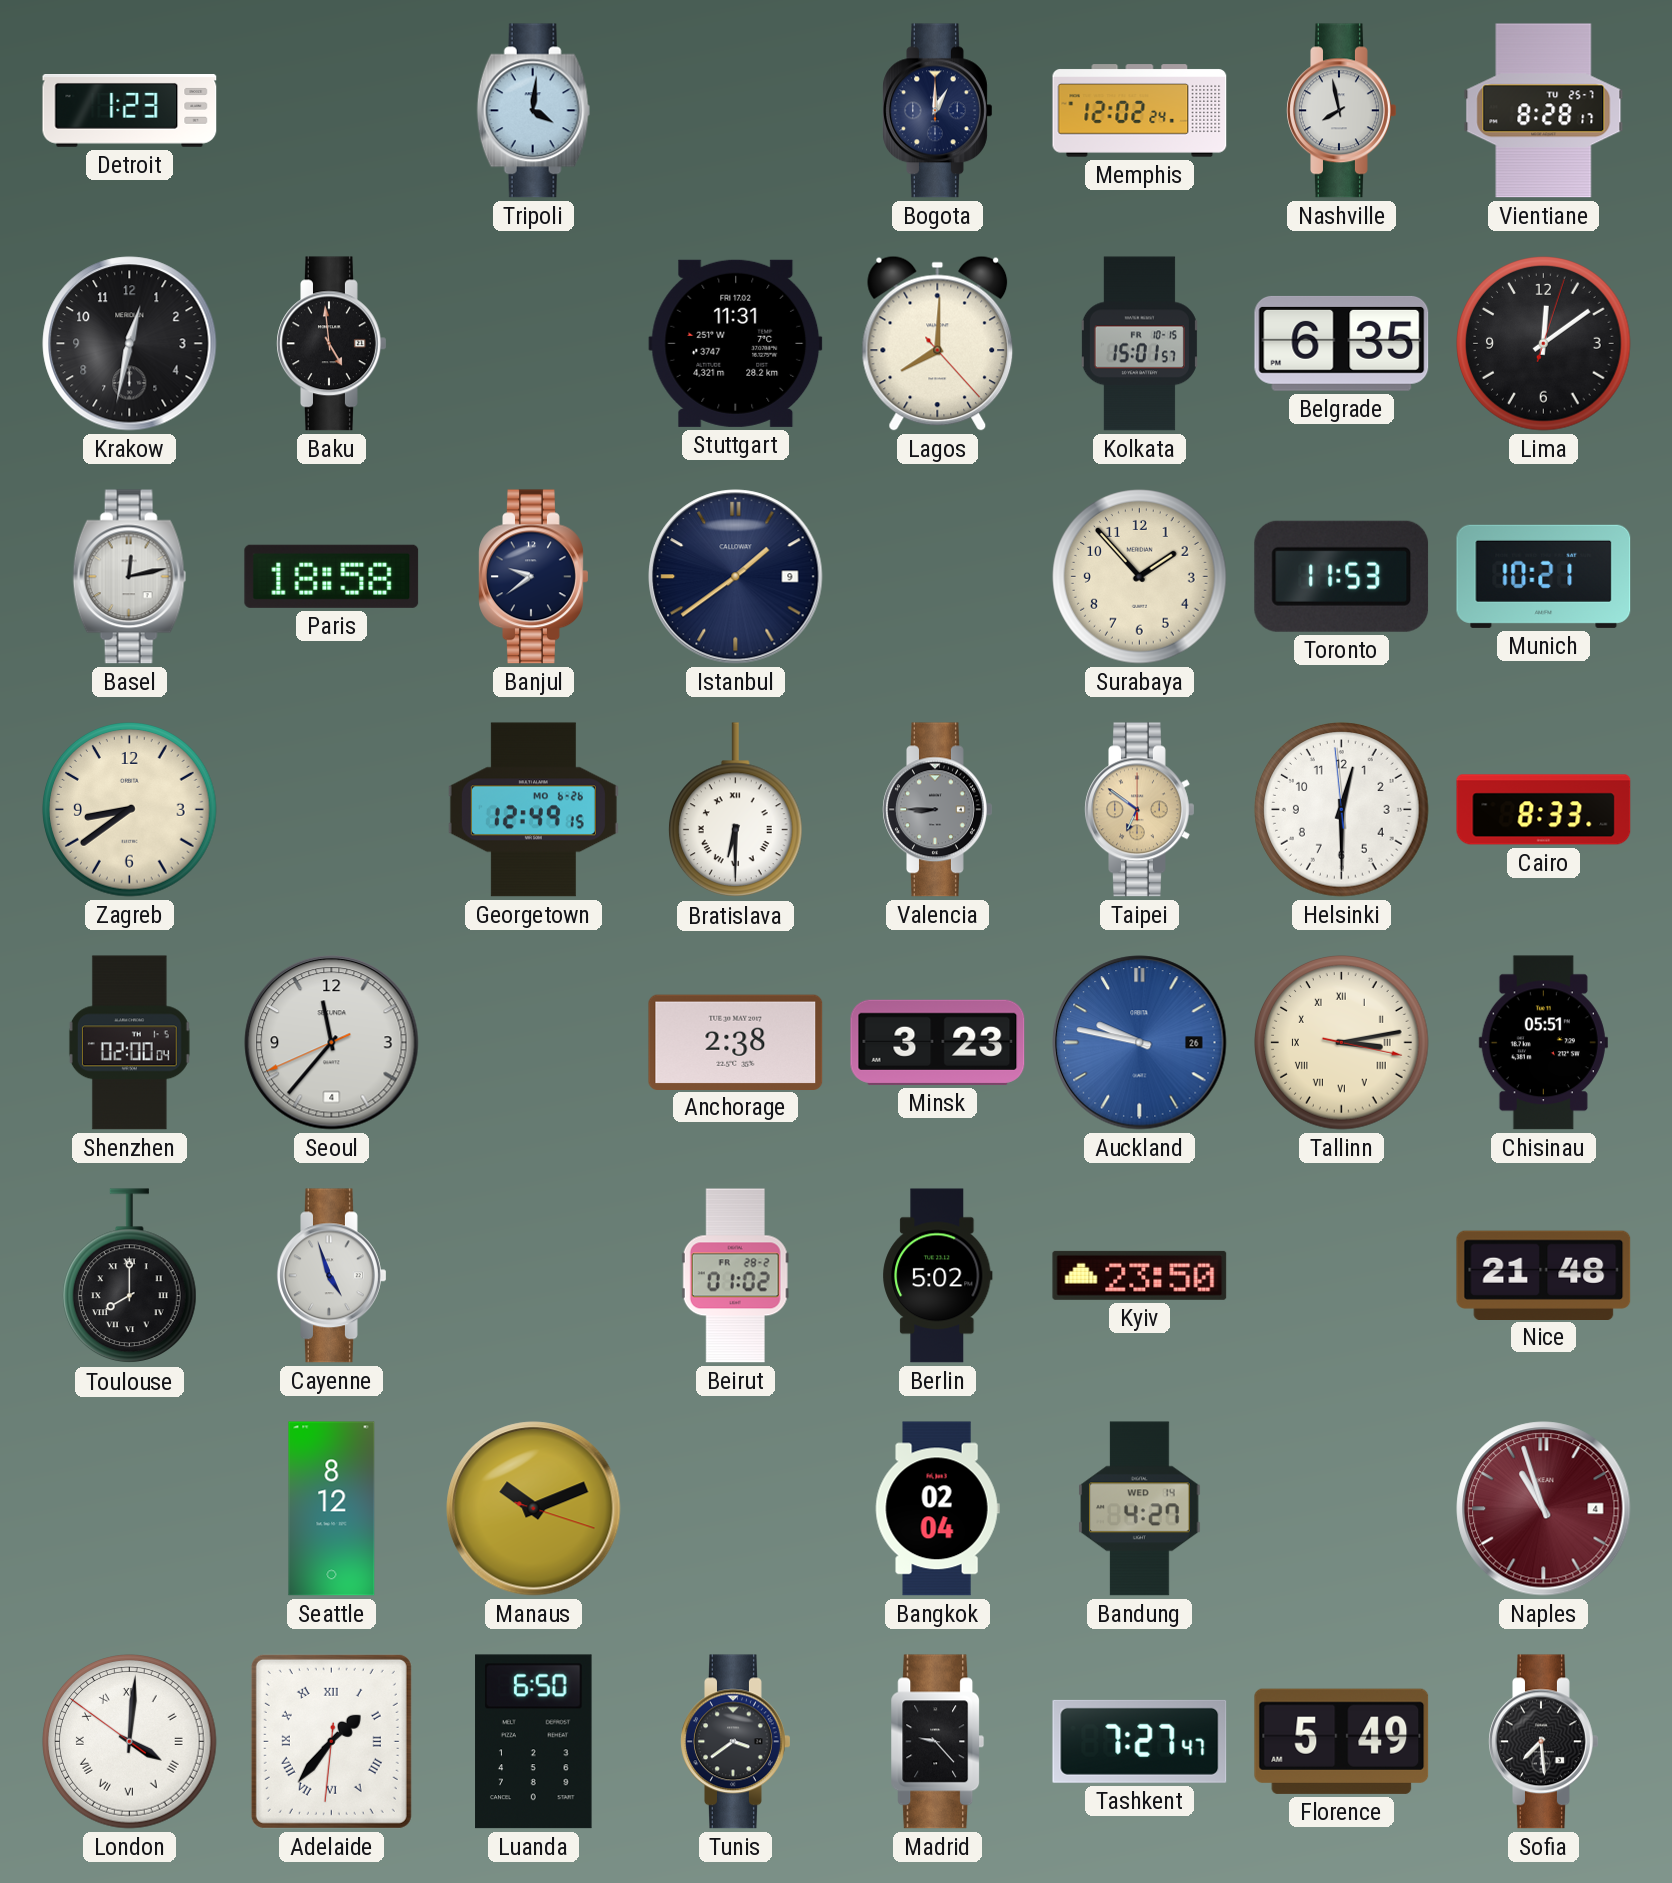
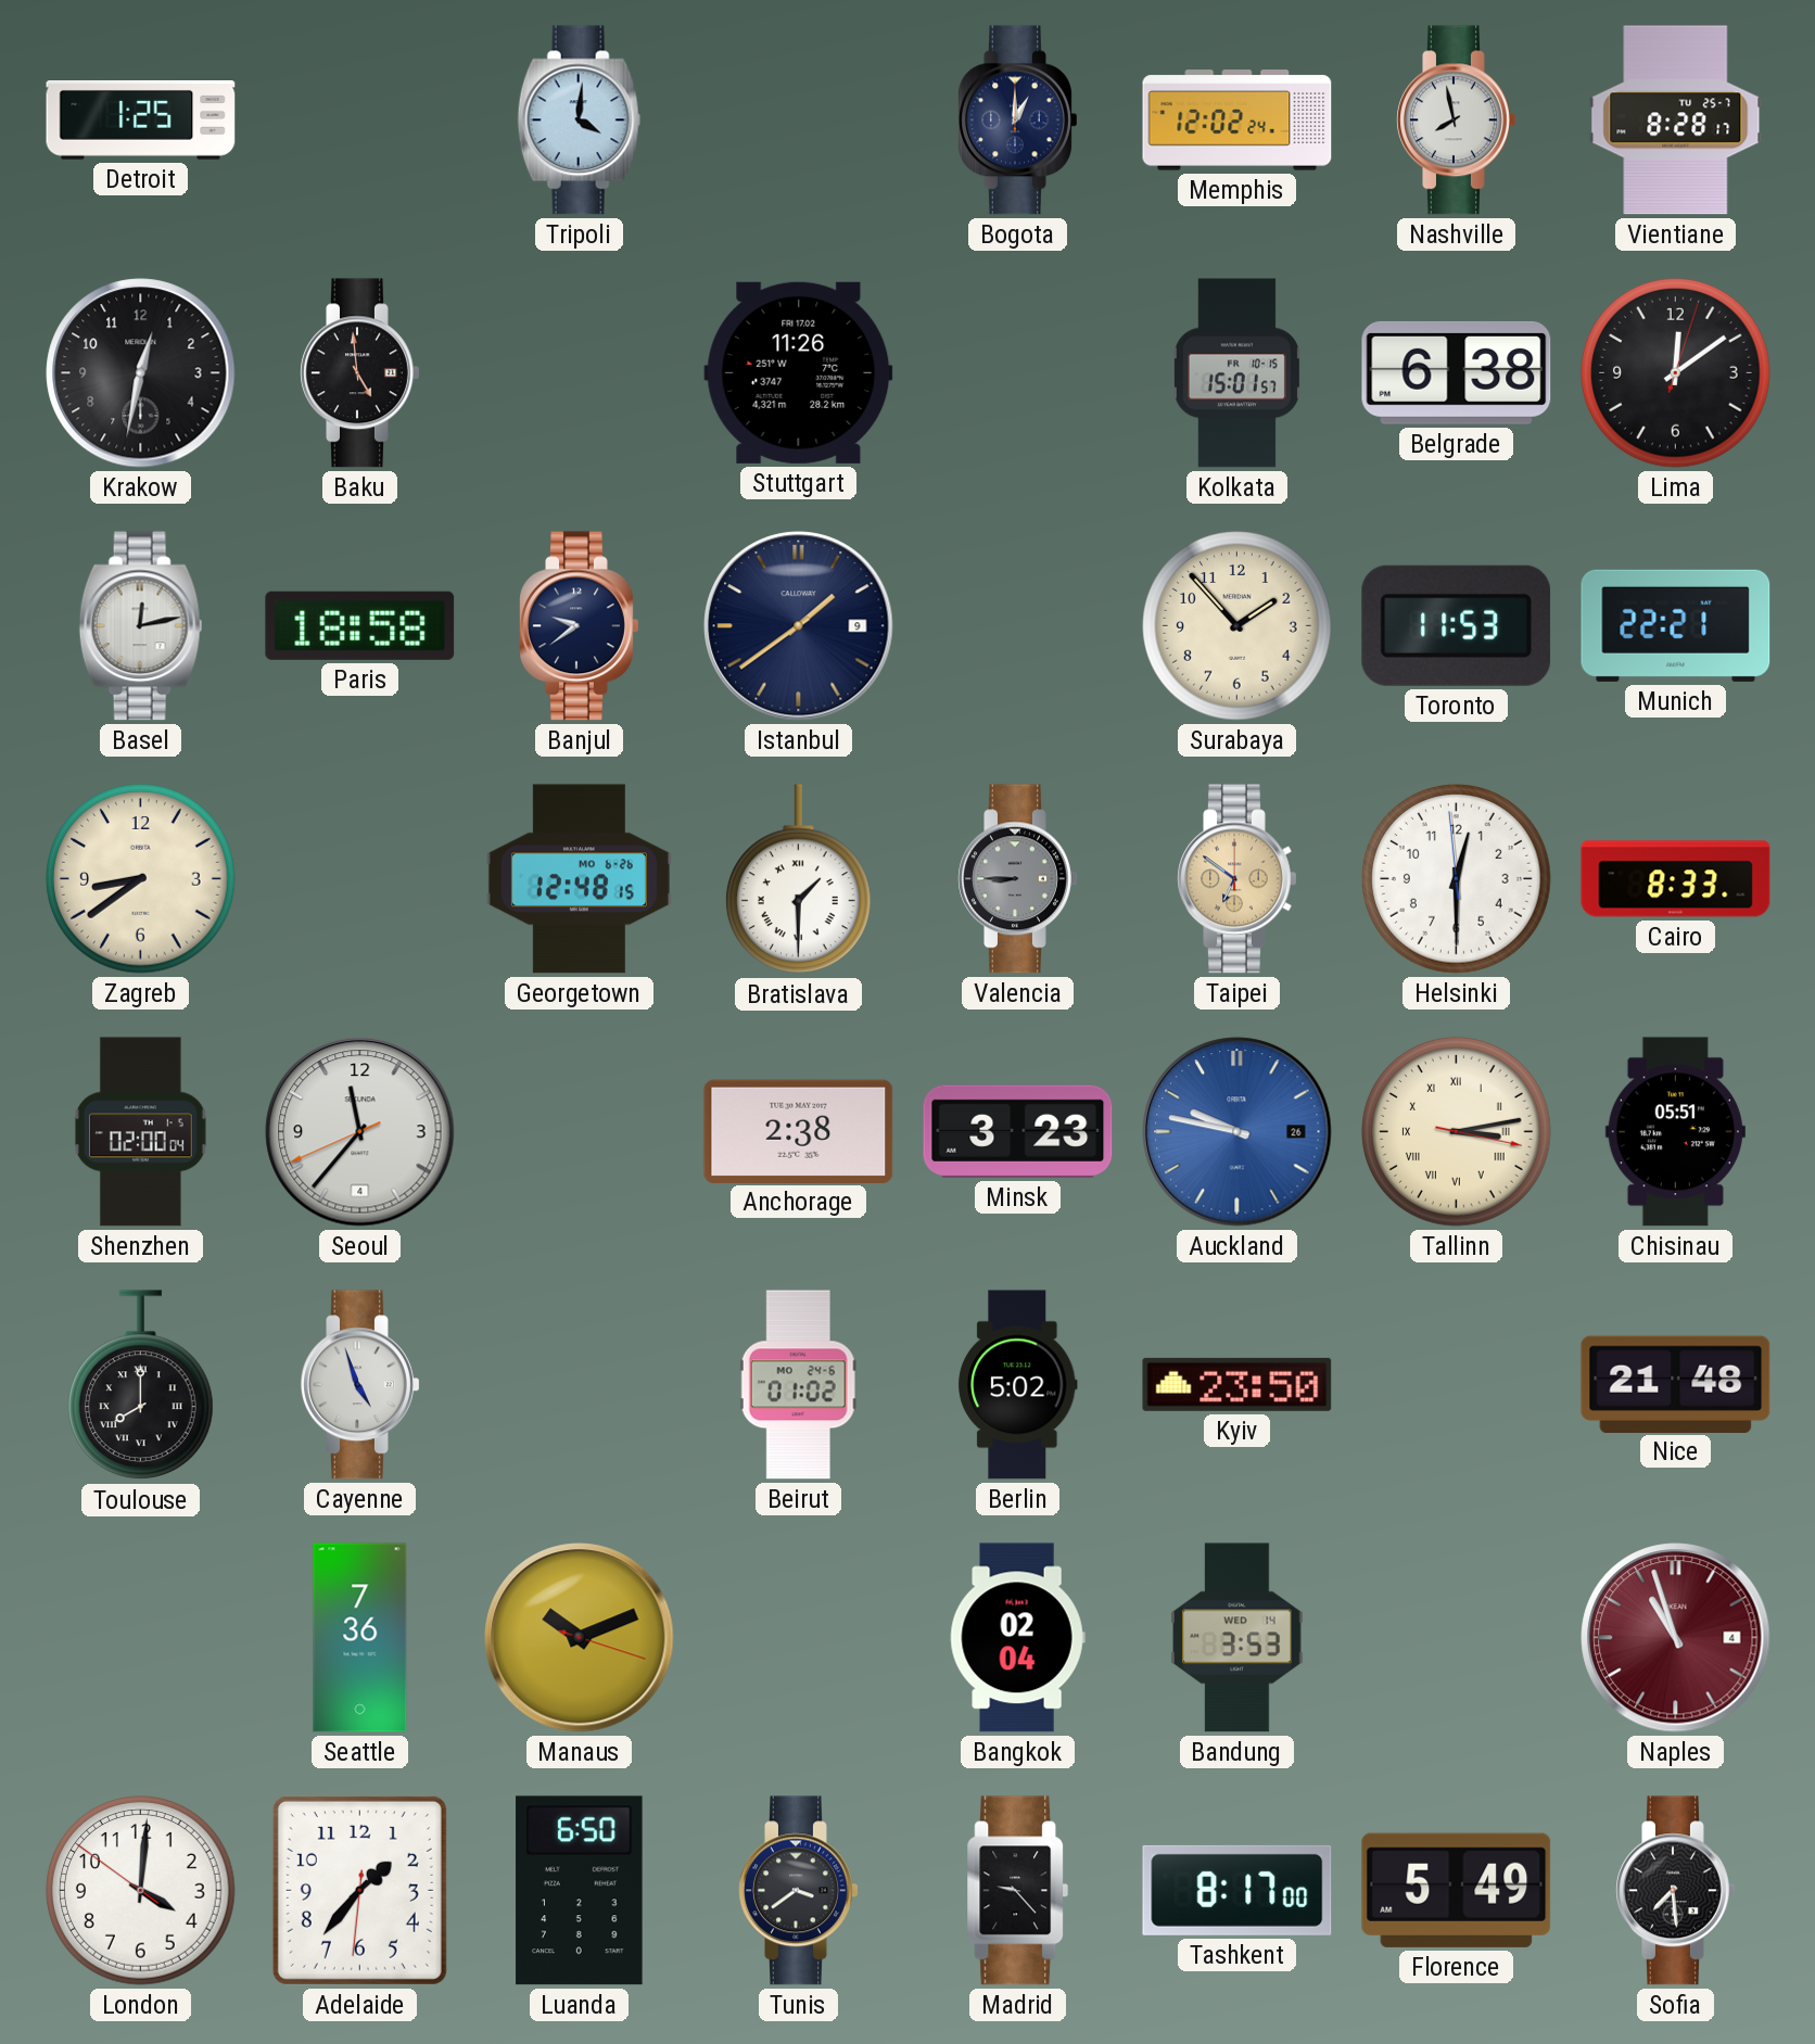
Detroit: 1:23 -> 1:25 (141, 120)
Stuttgart: 11:31 -> 11:26 (799, 372)
Lagos: 8:00 -> none (938, 343)
Belgrade: 6:35 -> 6:38 (1457, 372)
Munich: 10:21 -> 22:21 (1676, 625)
Georgetown: 12:49 -> 12:48 (579, 879)
Bratislava: 6:30 -> 1:30 (798, 879)
Beirut date: FR 28-2 -> MO 24-6 (798, 1385)
Seattle: 8:12 -> 7:36 (360, 1638)
Bandung: 4:27 -> 3:53 (1237, 1638)
London numerals: Roman -> Arabic (141, 1891)
Adelaide numerals: Roman -> Arabic (359, 1890)
Tashkent: 7:27 -> 8:17 (1237, 1890)
